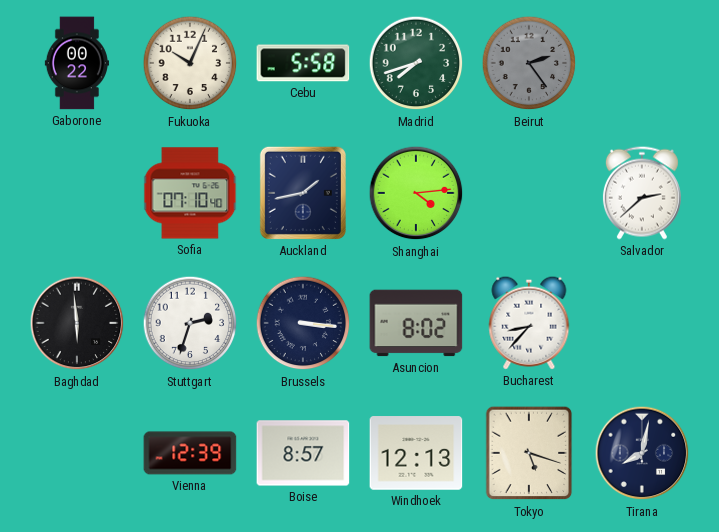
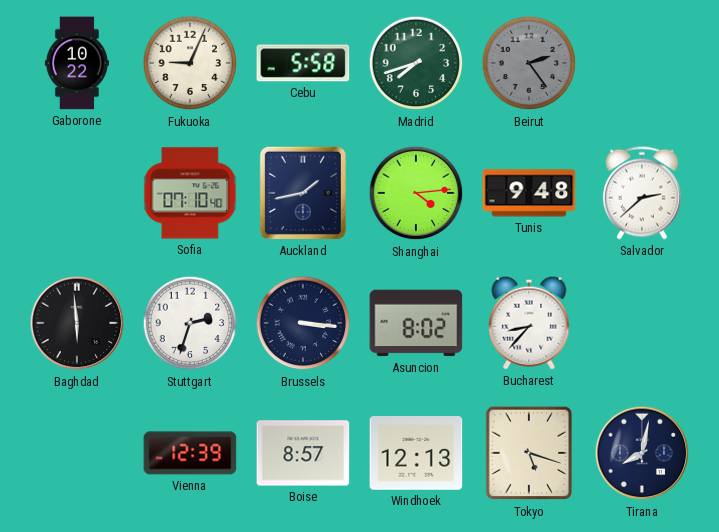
Gaborone: 00:22 -> 10:22 (77, 63)
Fukuoka: 10:04 -> 9:04 (190, 63)
Tunis: none -> 9:48 (529, 193)
